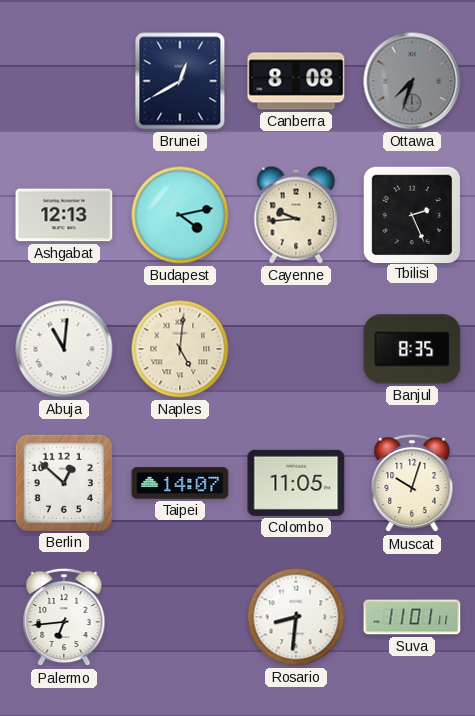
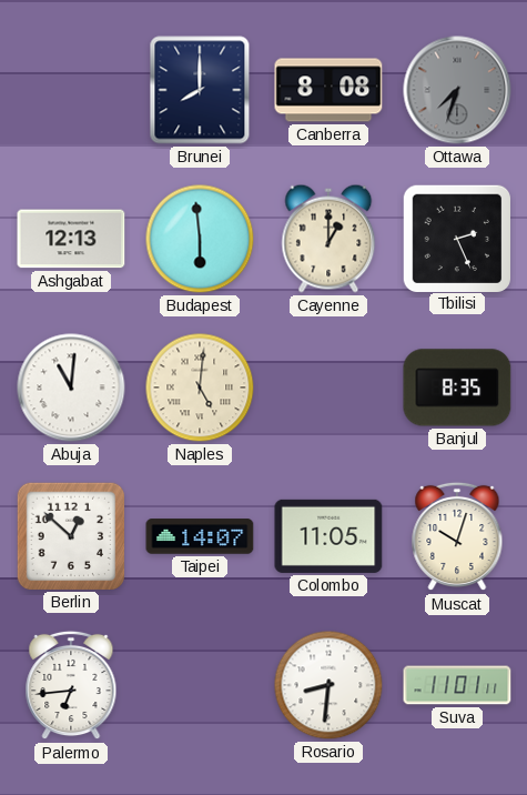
Brunei: 12:40 -> 8:00 (200, 90)
Budapest: 4:13 -> 5:59 (200, 239)
Cayenne: 9:44 -> 1:00 (328, 239)
